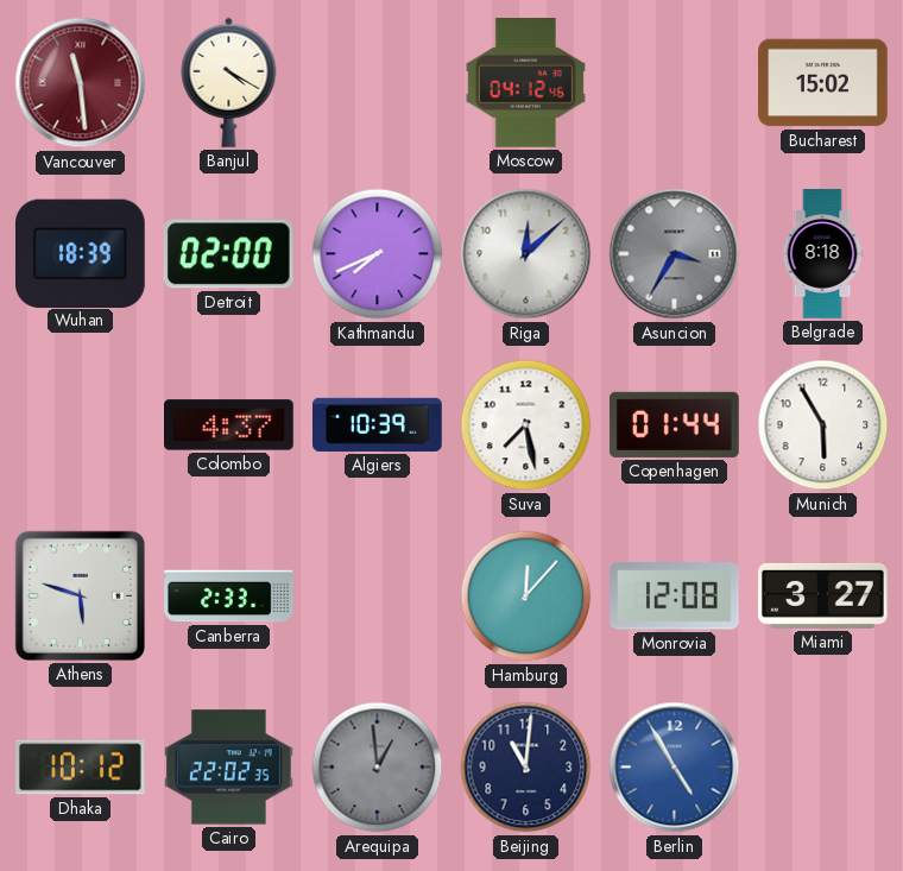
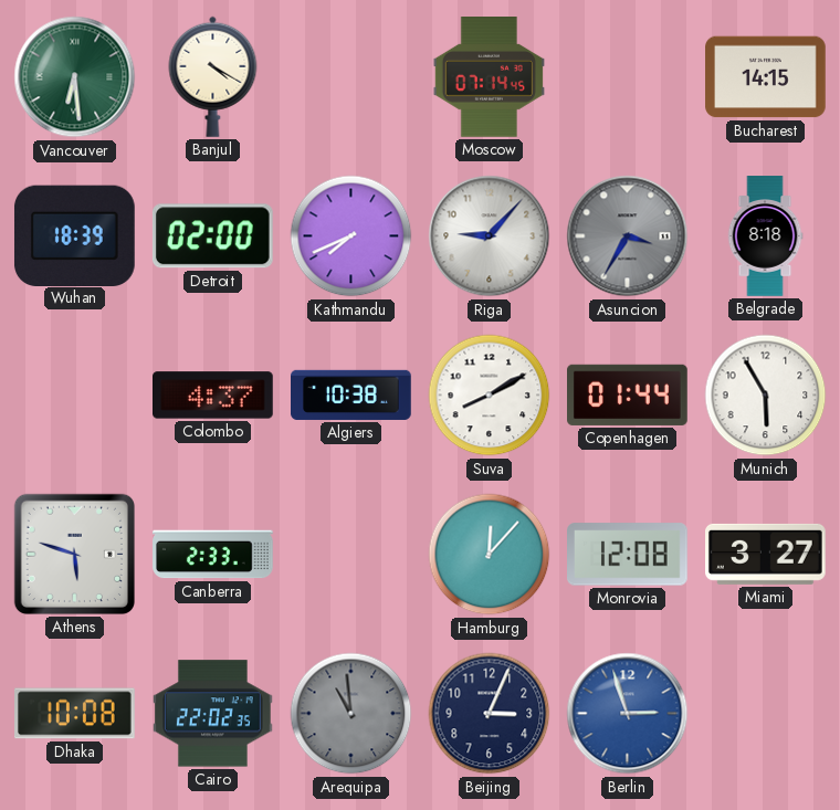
Vancouver: 11:29 -> 6:29 (75, 77)
Vancouver dial: burgundy -> green (75, 77)
Moscow: 04:12 -> 07:14 (489, 77)
Bucharest: 15:02 -> 14:15 (766, 77)
Riga: 12:08 -> 9:07 (490, 236)
Algiers: 10:39 -> 10:38 (351, 395)
Suva: 7:28 -> 8:10 (490, 396)
Dhaka: 10:12 -> 10:08 (75, 714)
Arequipa: 12:59 -> 10:59 (351, 714)
Beijing: 11:01 -> 3:04 (490, 714)
Berlin: 4:55 -> 2:57 (628, 714)
